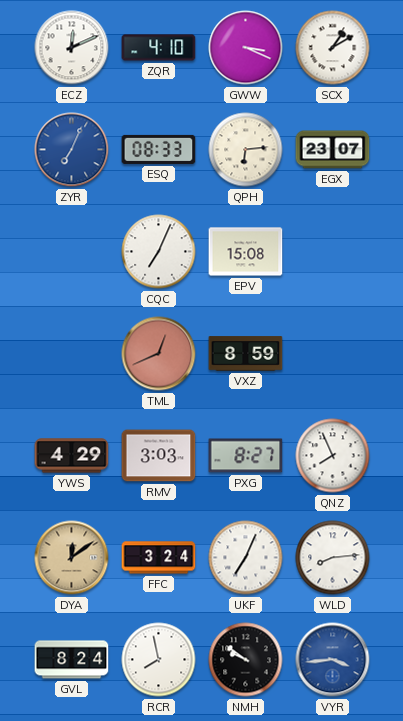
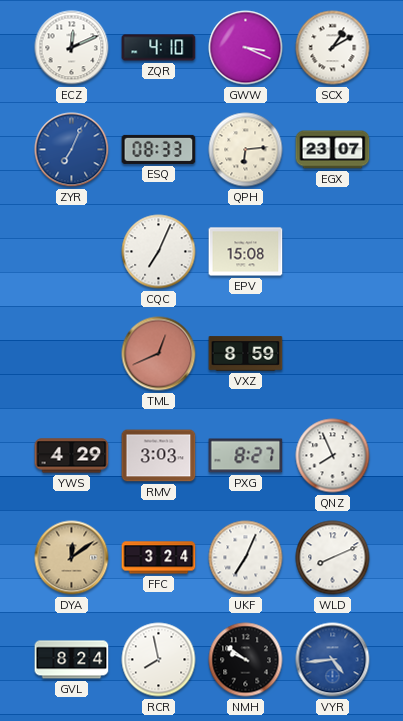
WLD: 8:14 -> 8:11 (333, 558)
VYR: 3:44 -> 4:44 (333, 660)
